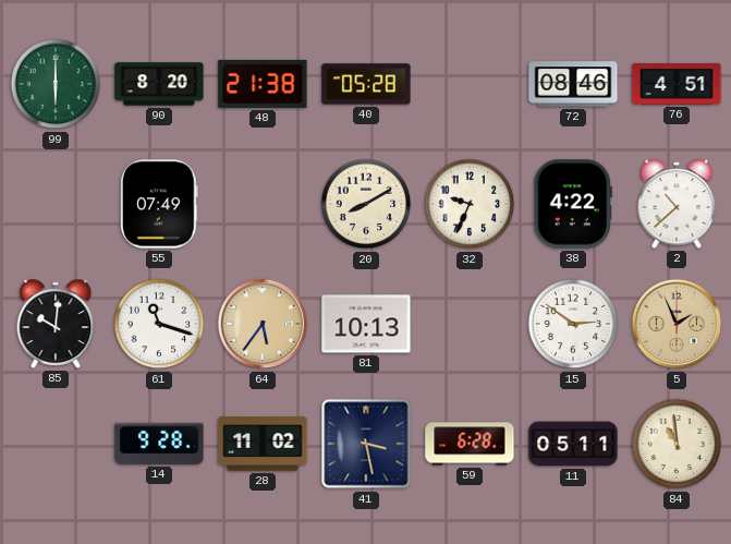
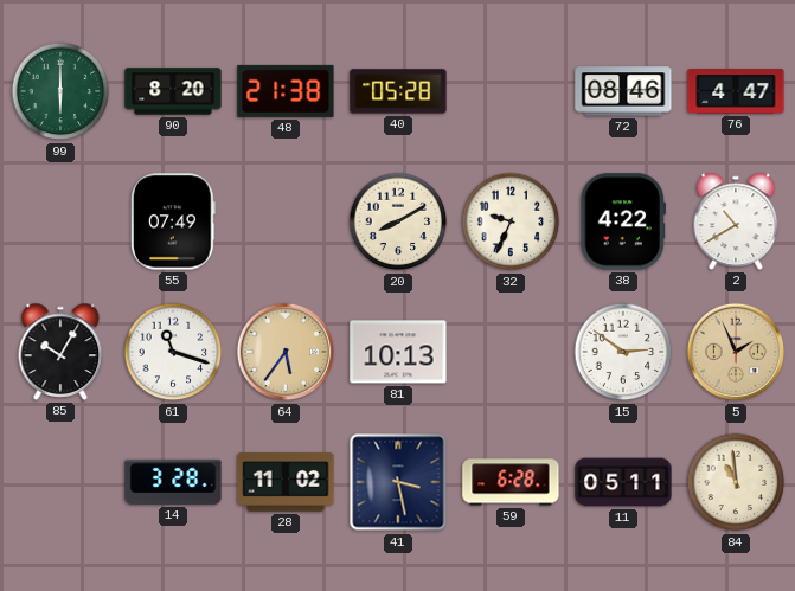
76: 4:51 -> 4:47 (736, 91)
2: 10:38 -> 10:40 (736, 221)
85: 10:01 -> 10:05 (60, 352)
14: 9:28 -> 3:28 (173, 482)
